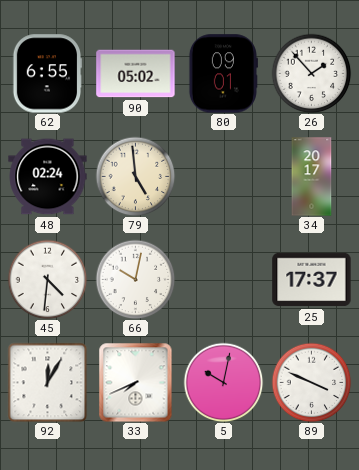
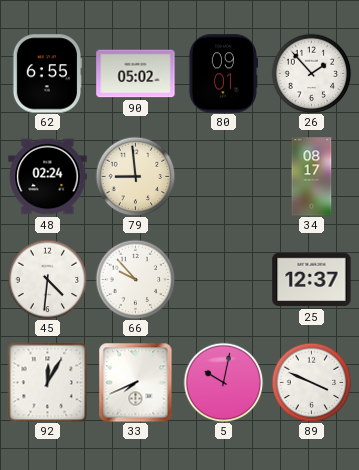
79: 4:59 -> 8:59 (135, 176)
34: 20:17 -> 08:17 (312, 177)
66: 10:02 -> 9:53 (135, 279)
25: 17:37 -> 12:37 (312, 280)
